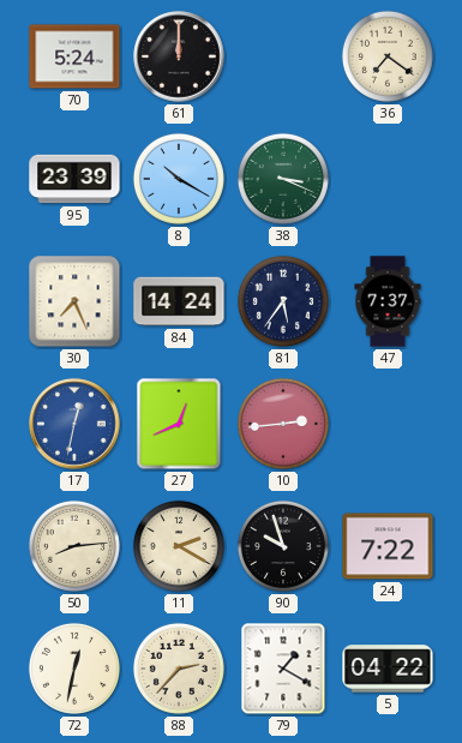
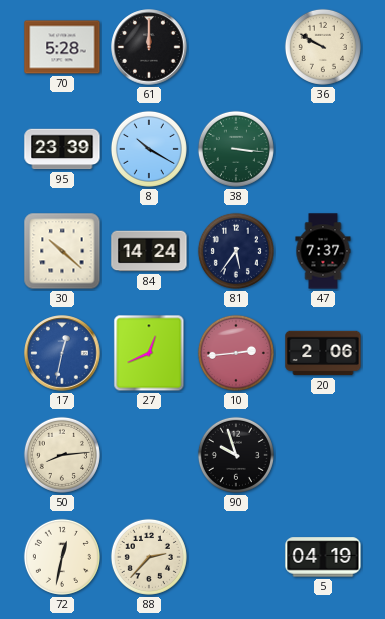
70: 5:24 -> 5:28 (62, 47)
36: 7:21 -> 9:50 (323, 47)
38: 3:19 -> 3:16 (236, 149)
30: 7:26 -> 10:22 (62, 251)
20: none -> 2:06 (323, 353)
11: 2:20 -> none (179, 546)
24: 7:22 -> none (388, 546)
79: 1:20 -> none (283, 669)
5: 04:22 -> 04:19 (323, 557)
